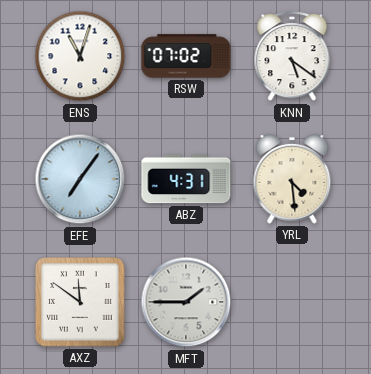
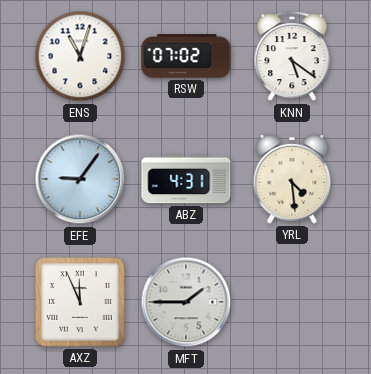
EFE: 7:06 -> 9:06 (80, 179)
AXZ: 11:51 -> 11:56 (80, 302)
